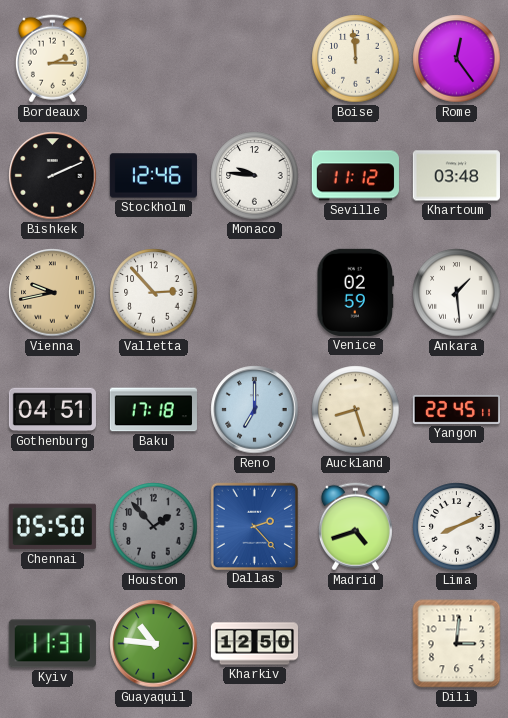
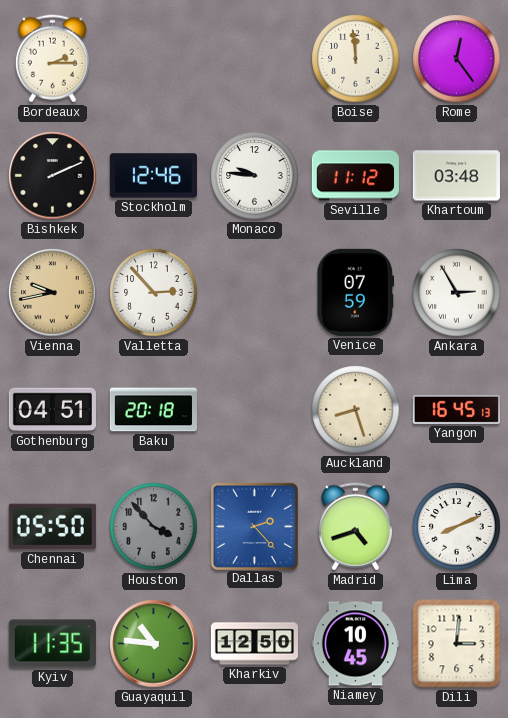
Venice: 02:59 -> 07:59 (356, 292)
Ankara: 1:29 -> 2:55 (457, 293)
Baku: 17:18 -> 20:18 (153, 410)
Reno: 7:00 -> none (255, 410)
Yangon: 22:45 -> 16:45 (456, 409)
Houston: 1:53 -> 3:53 (154, 527)
Kyiv: 11:31 -> 11:35 (52, 644)
Niamey: none -> 10:45 (355, 644)
